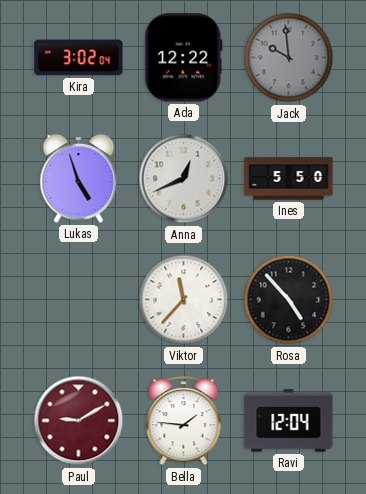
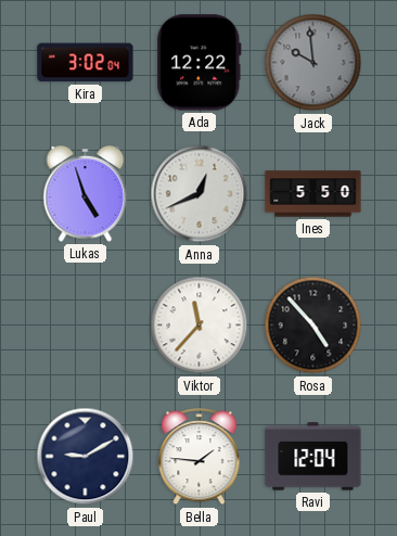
Paul dial: burgundy -> navy (86, 457)
